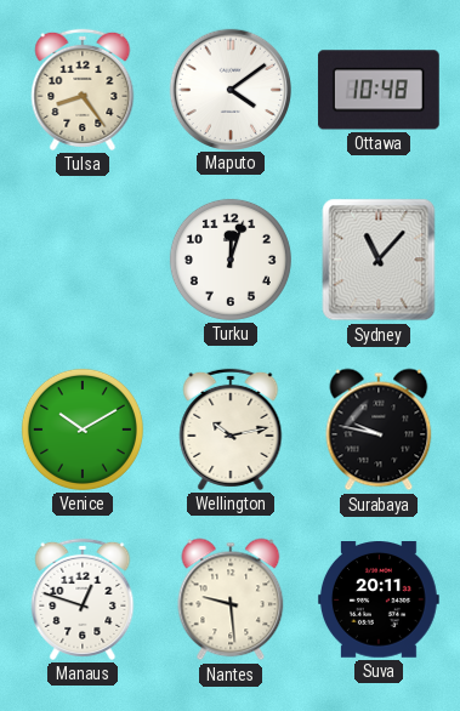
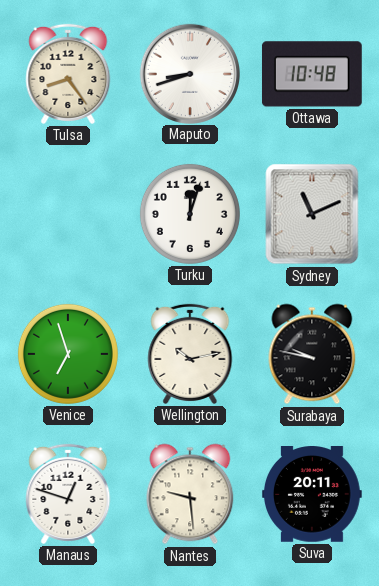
Maputo: 4:09 -> 8:42 (189, 73)
Sydney: 11:07 -> 11:11 (312, 214)
Venice: 10:10 -> 6:57 (68, 354)
